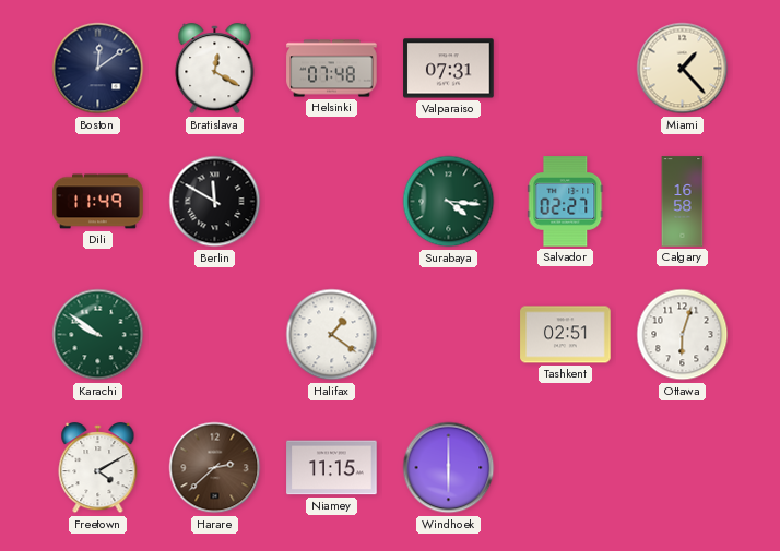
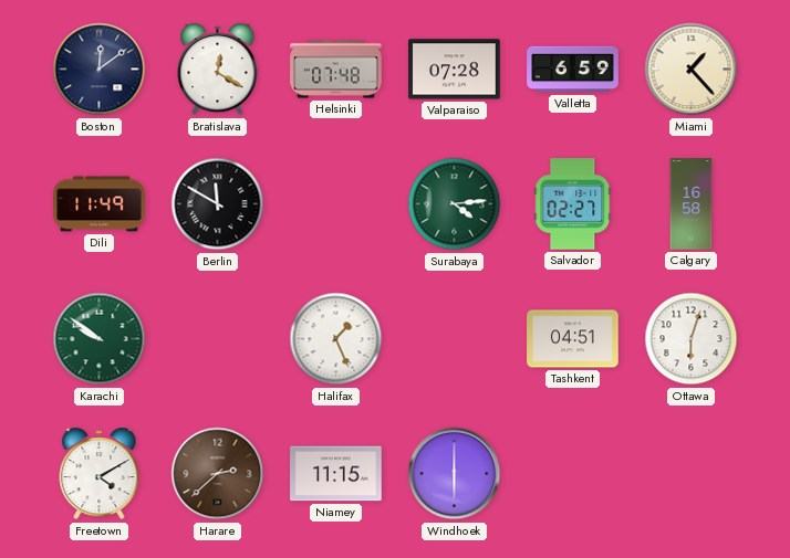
Valparaiso: 07:31 -> 07:28 (455, 70)
Valletta: none -> 6:59 (573, 70)
Surabaya: 4:16 -> 4:14 (455, 204)
Halifax: 1:21 -> 1:26 (336, 339)
Tashkent: 02:51 -> 04:51 (573, 339)
